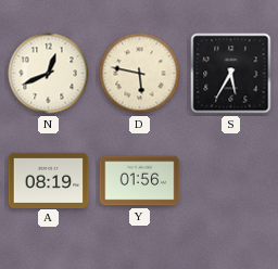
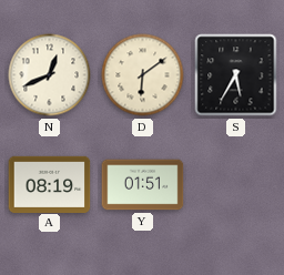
D: 5:47 -> 6:09 (143, 75)
Y: 01:56 -> 01:51 (143, 185)
